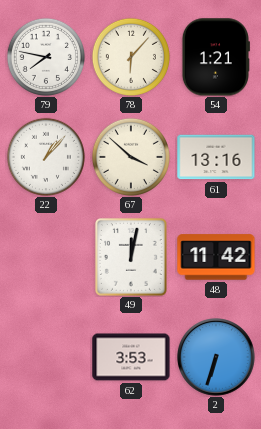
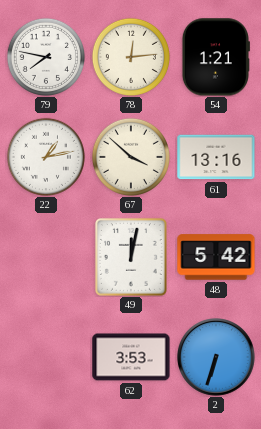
78: 6:07 -> 12:14 (131, 57)
22: 1:07 -> 1:13 (46, 157)
48: 11:42 -> 5:42 (216, 257)
